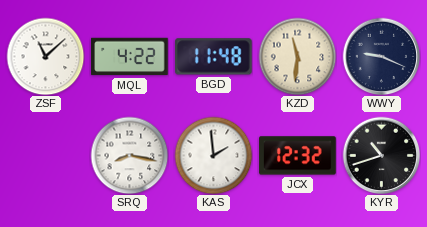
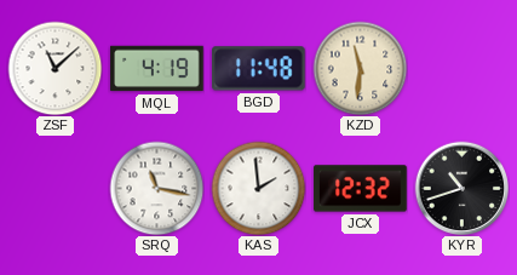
MQL: 4:22 -> 4:19 (157, 69)
WWY: 9:19 -> none (381, 56)
SRQ: 8:17 -> 11:17 (156, 188)
